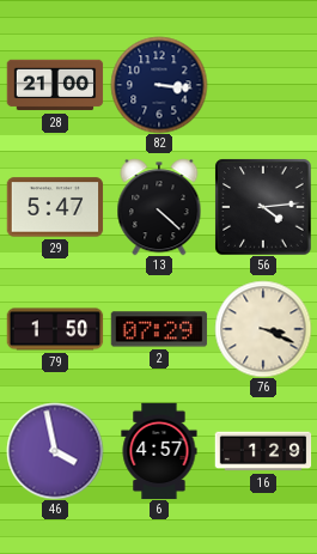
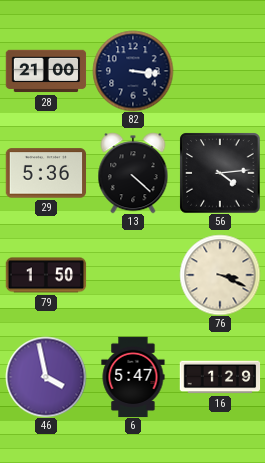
29: 5:47 -> 5:36 (46, 173)
2: 07:29 -> none (159, 329)
6: 4:57 -> 5:47 (133, 377)
